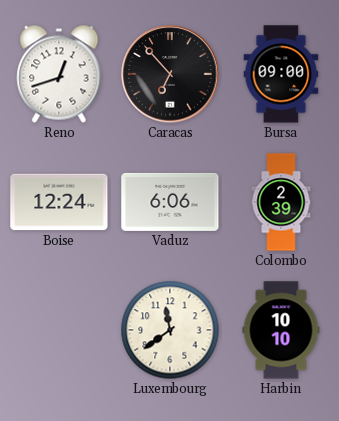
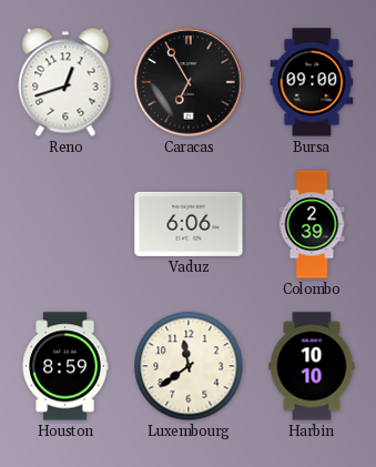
Caracas: 6:53 -> 6:55 (189, 82)
Boise: 12:24 -> none (59, 202)
Houston: none -> 8:59 (65, 366)
